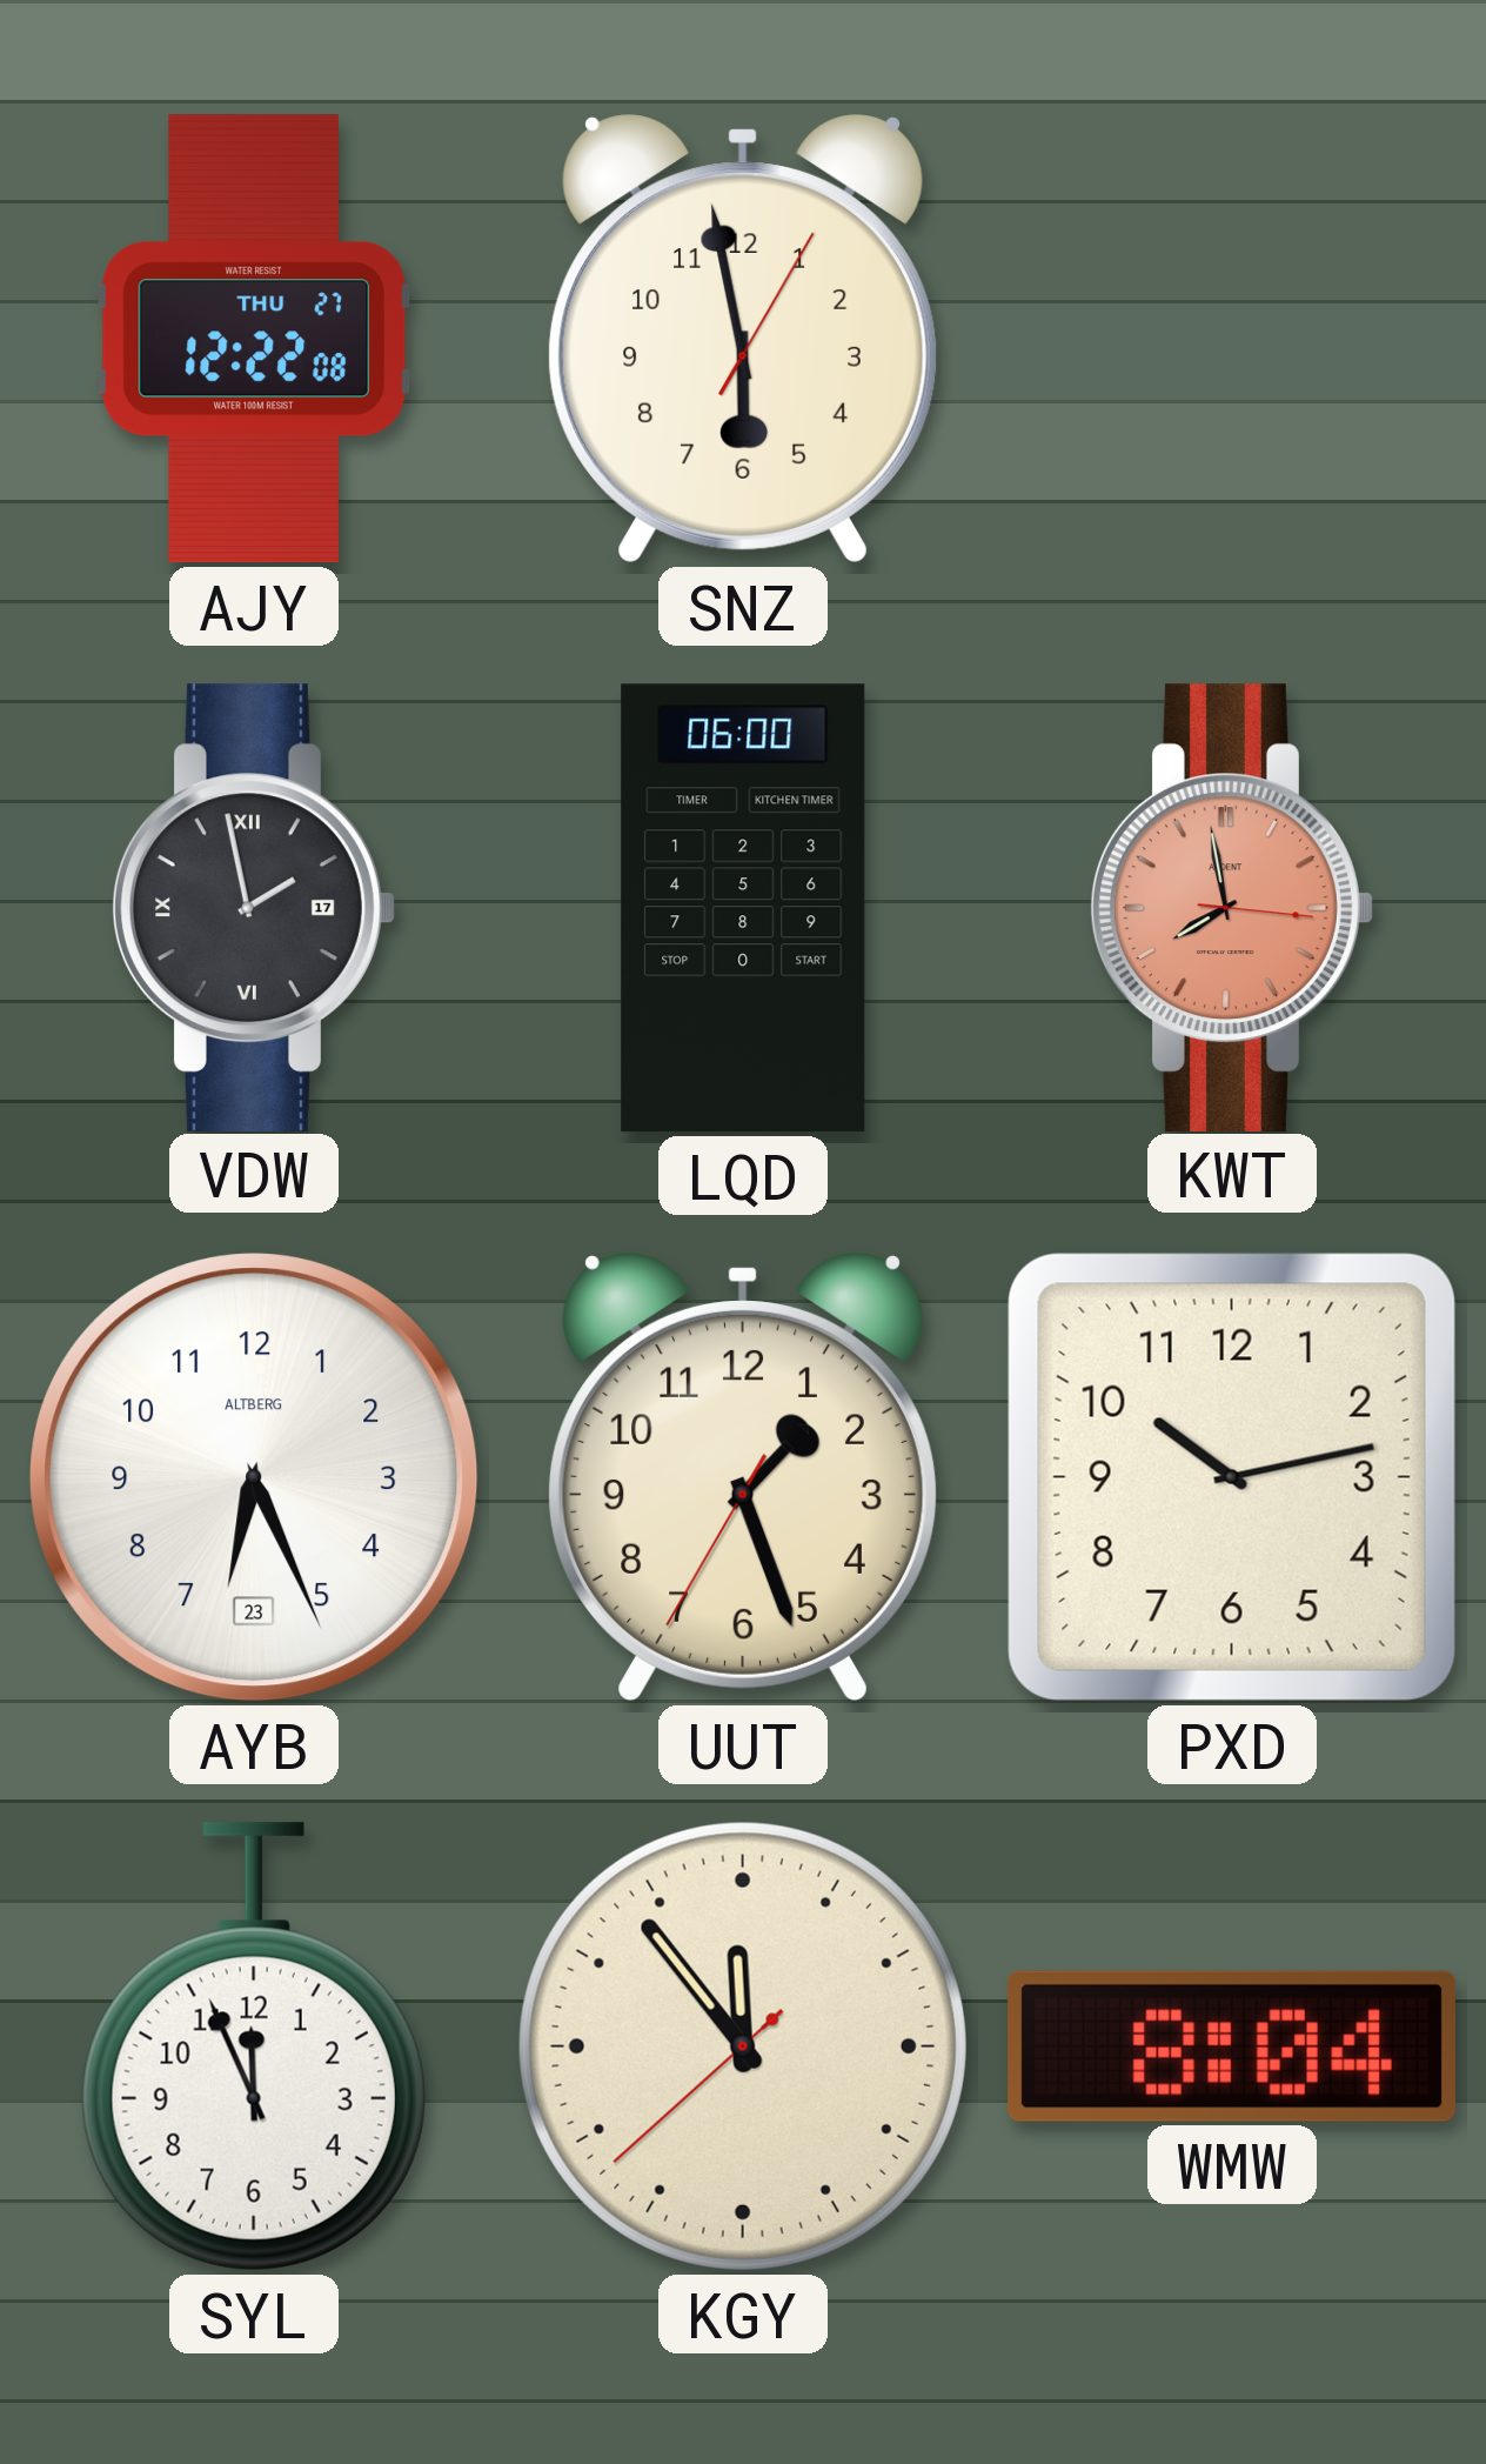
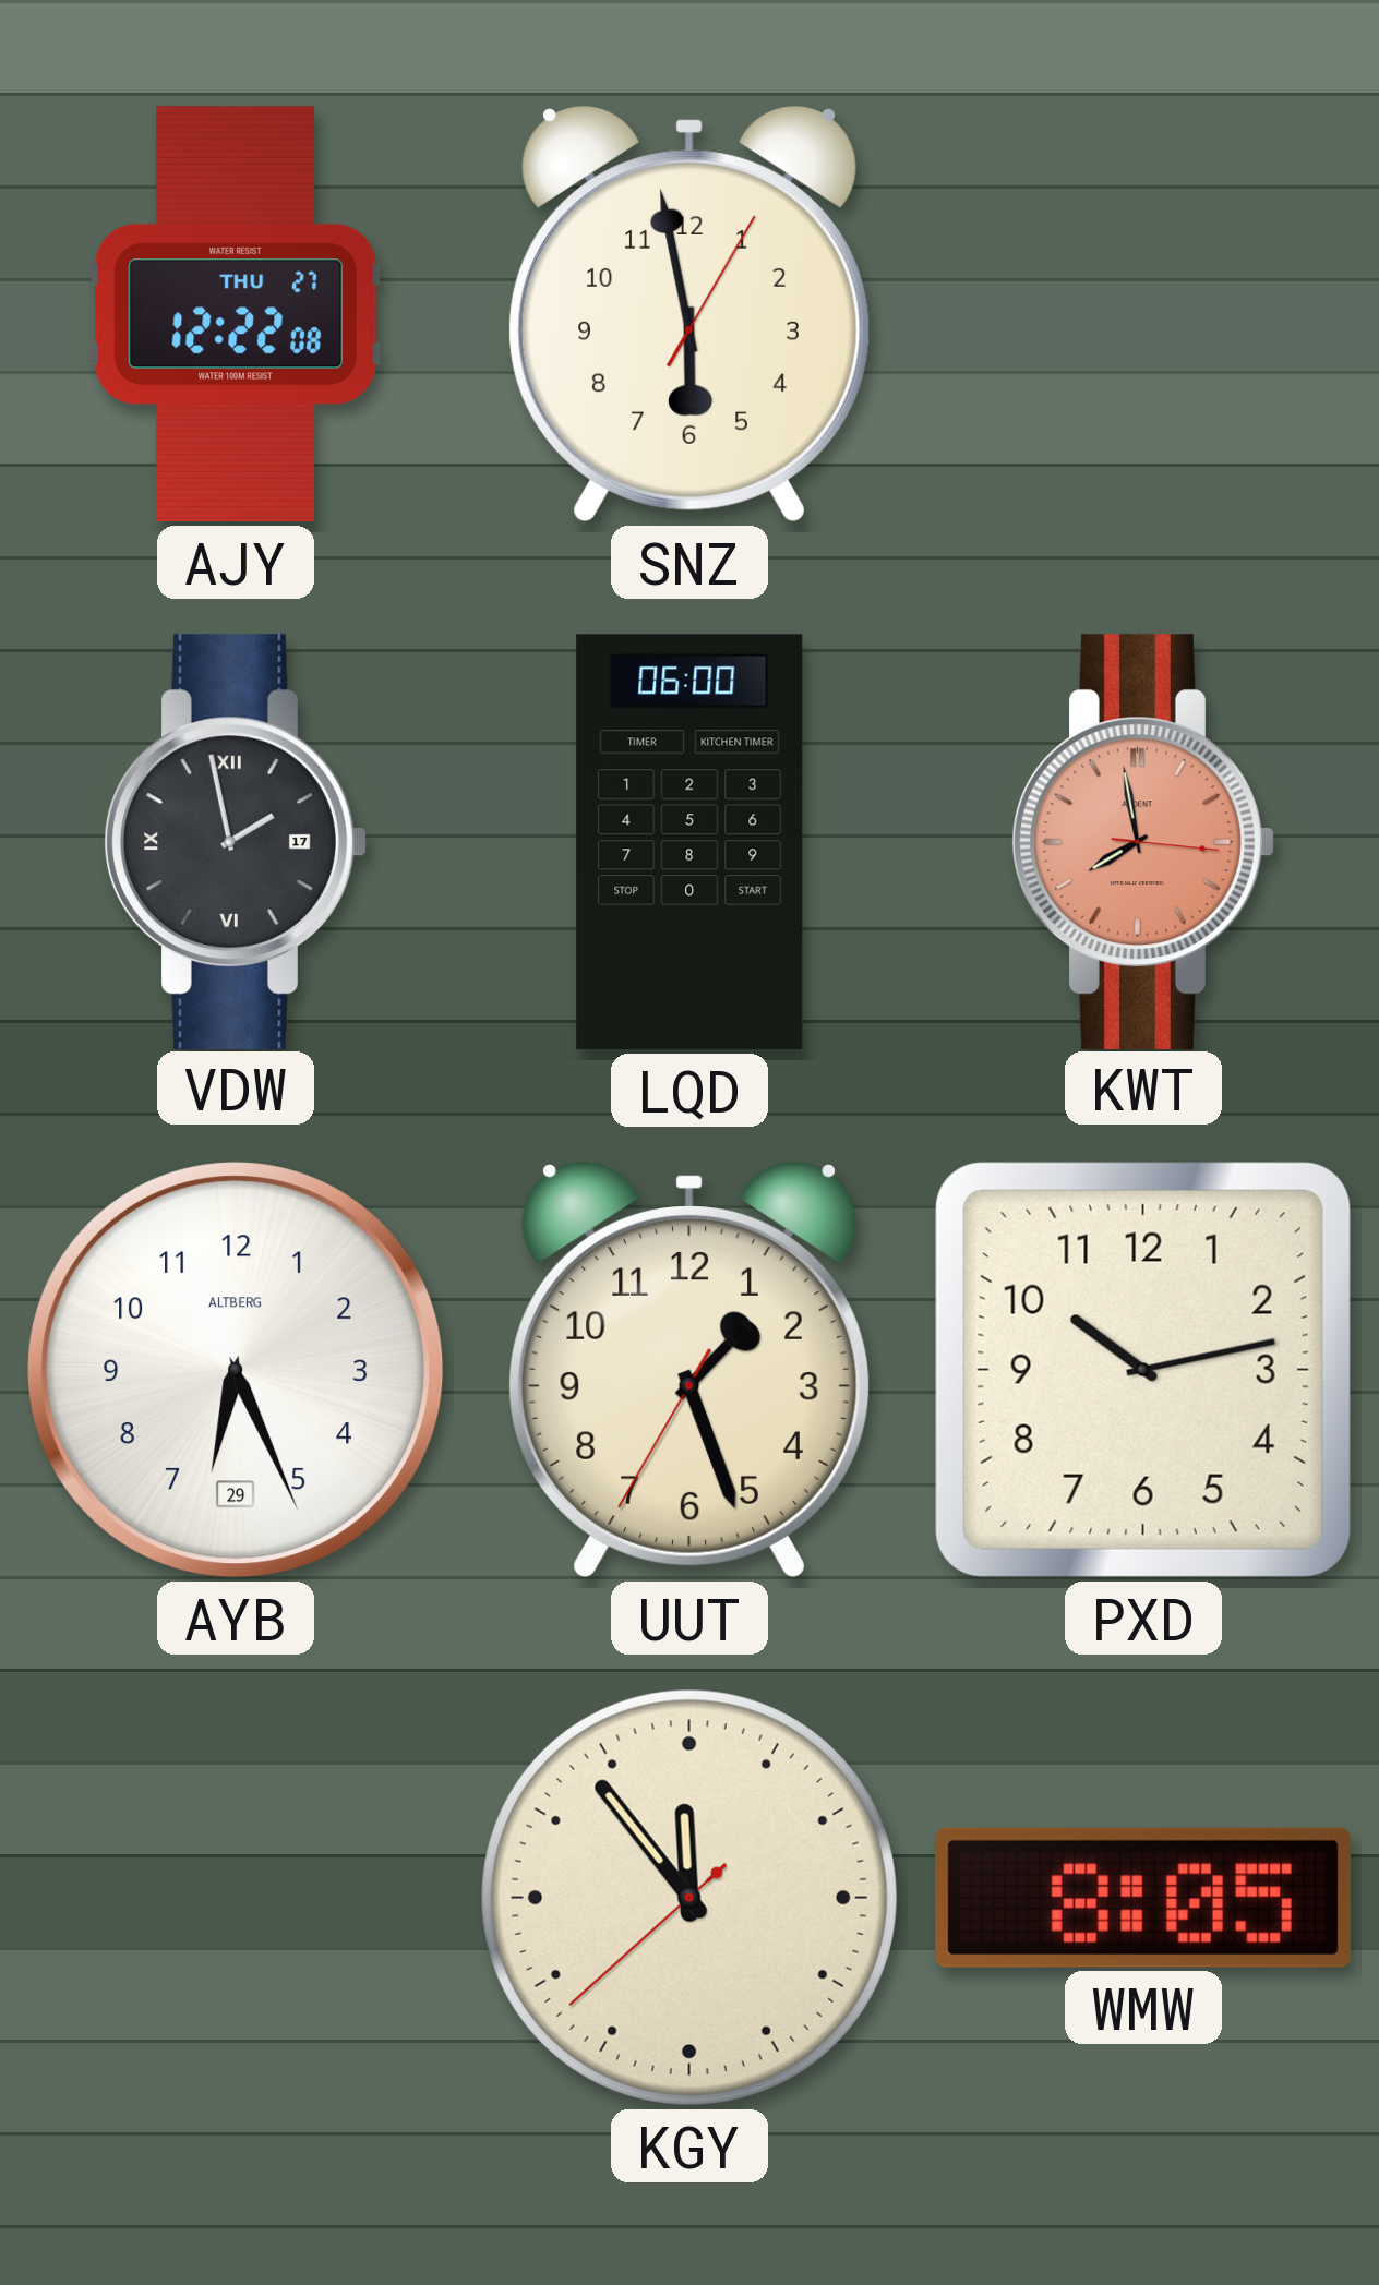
AYB date: 23 -> 29 (236, 1370)
SYL: 11:56 -> none (254, 2046)
WMW: 8:04 -> 8:05 (1143, 1898)
